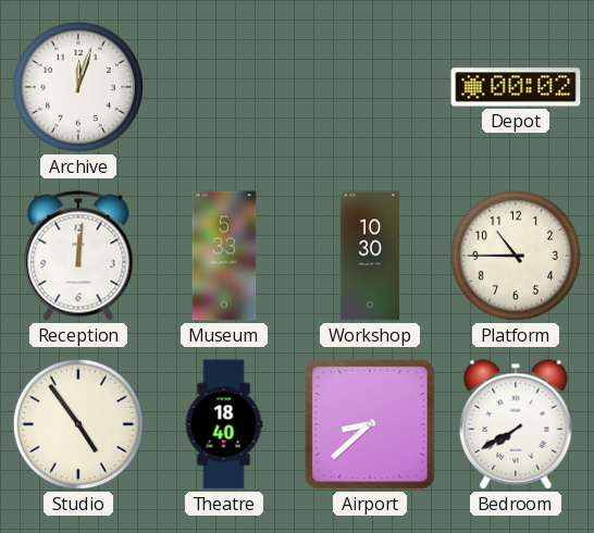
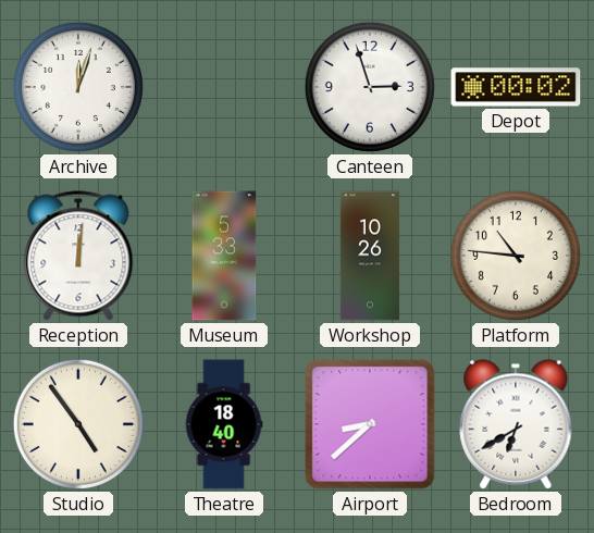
Canteen: none -> 2:57 (370, 87)
Workshop: 10:30 -> 10:26 (370, 256)
Platform: 10:45 -> 10:46 (516, 256)
Bedroom: 7:40 -> 6:40 (516, 424)
